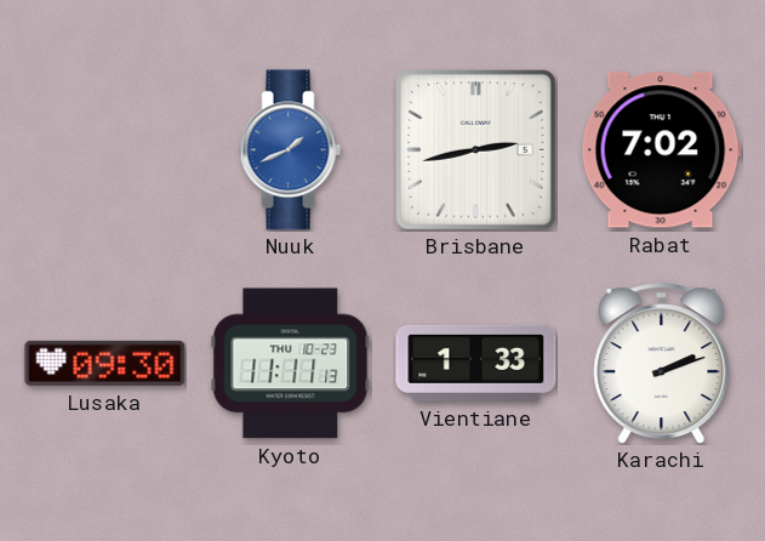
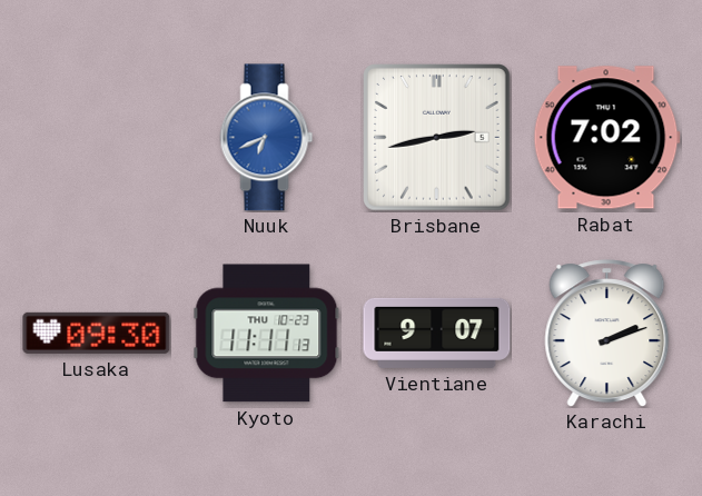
Nuuk: 1:41 -> 6:41 (267, 138)
Vientiane: 1:33 -> 9:07 (437, 333)
